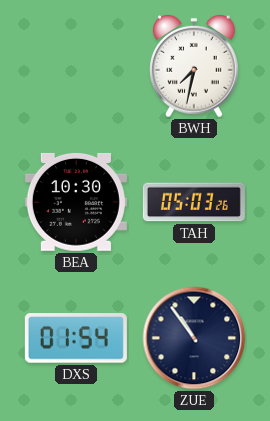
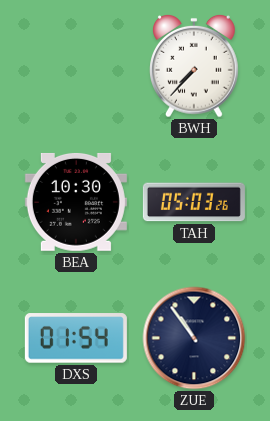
BWH: 7:32 -> 7:37 (195, 66)
